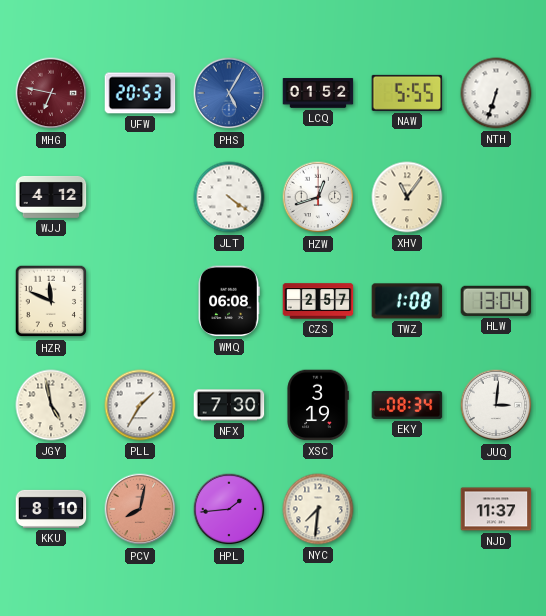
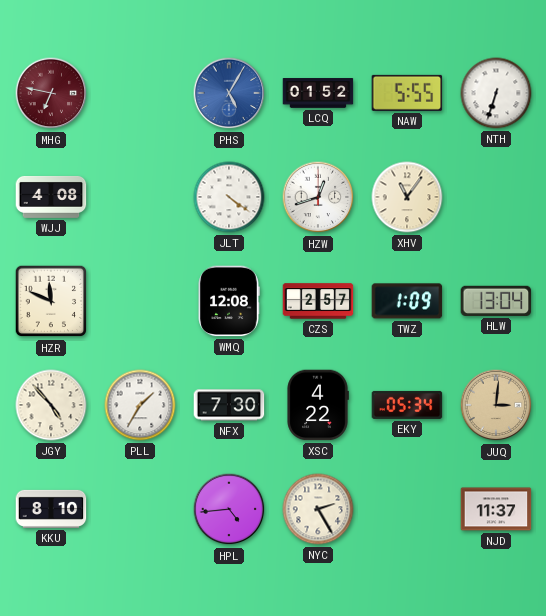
UFW: 20:53 -> none (140, 93)
WJJ: 4:12 -> 4:08 (51, 197)
WMQ: 06:08 -> 12:08 (229, 301)
TWZ: 1:08 -> 1:09 (407, 301)
JGY: 4:58 -> 4:53 (51, 405)
XSC: 3:19 -> 4:22 (318, 405)
EKY: 08:34 -> 05:34 (407, 405)
JUQ dial: white -> champagne (496, 405)
PCV: 8:02 -> none (140, 509)
HPL: 1:44 -> 4:44 (229, 509)
NYC: 7:31 -> 2:25 (318, 509)
